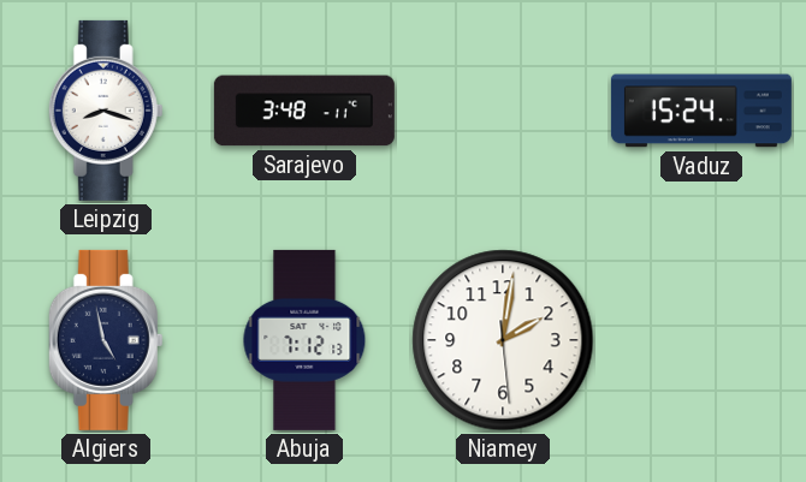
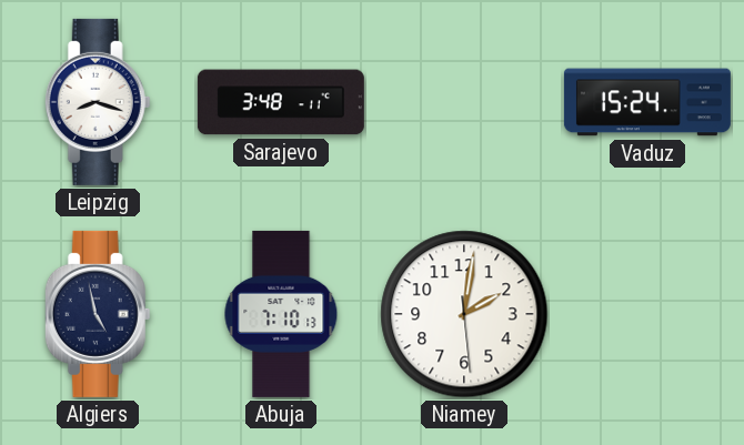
Abuja: 7:12 -> 7:10 (281, 314)
